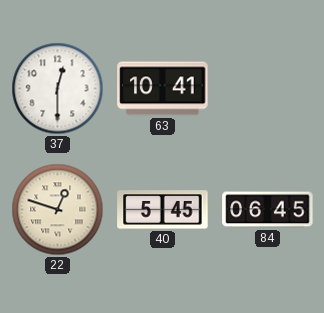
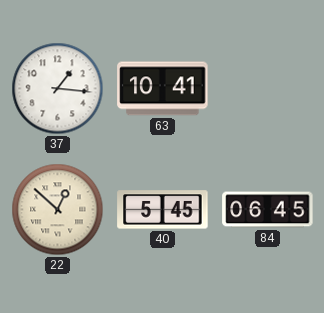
37: 12:30 -> 1:16 (58, 89)
22: 12:48 -> 12:52 (58, 210)
